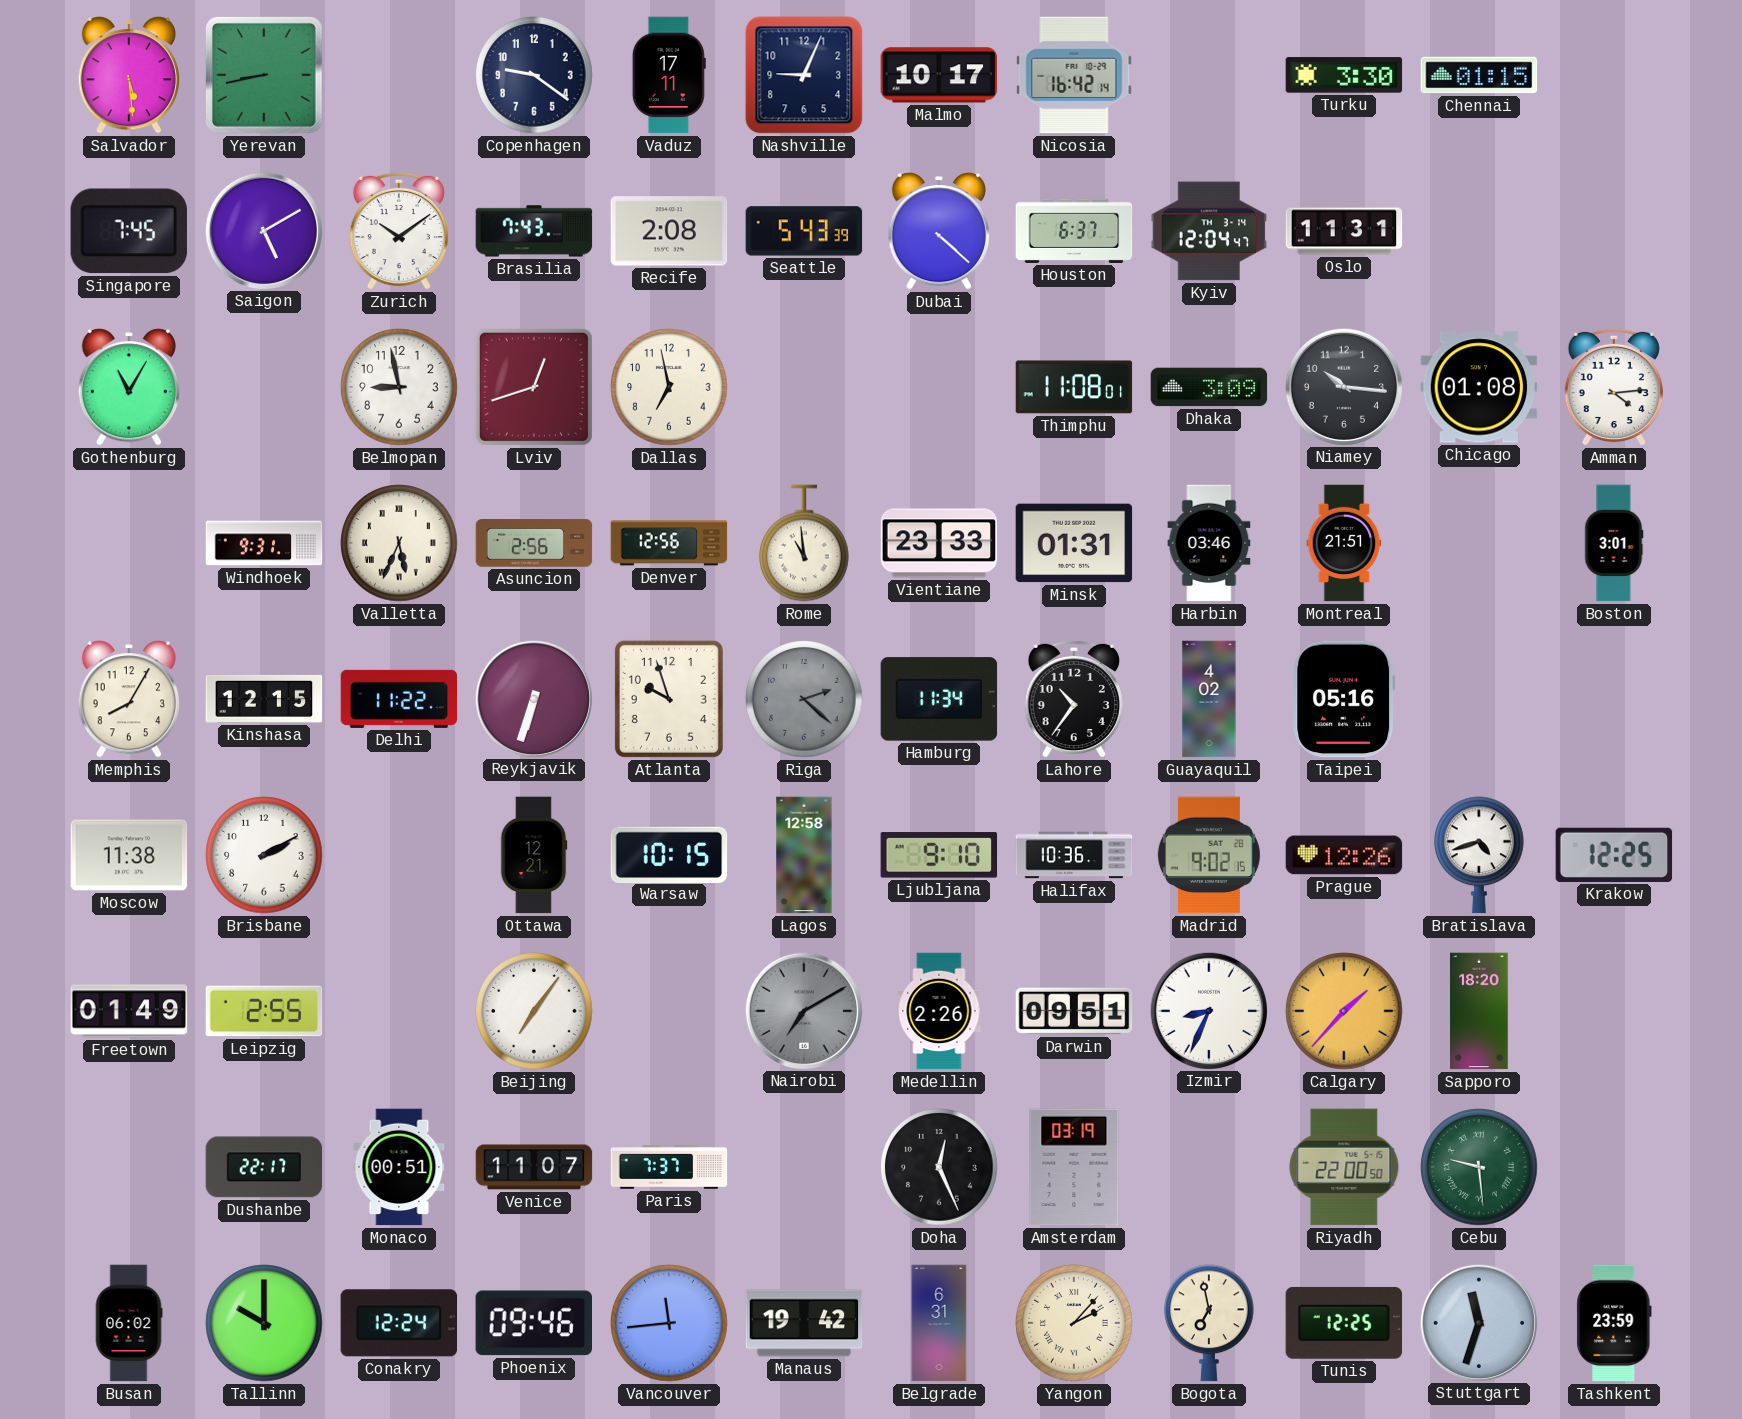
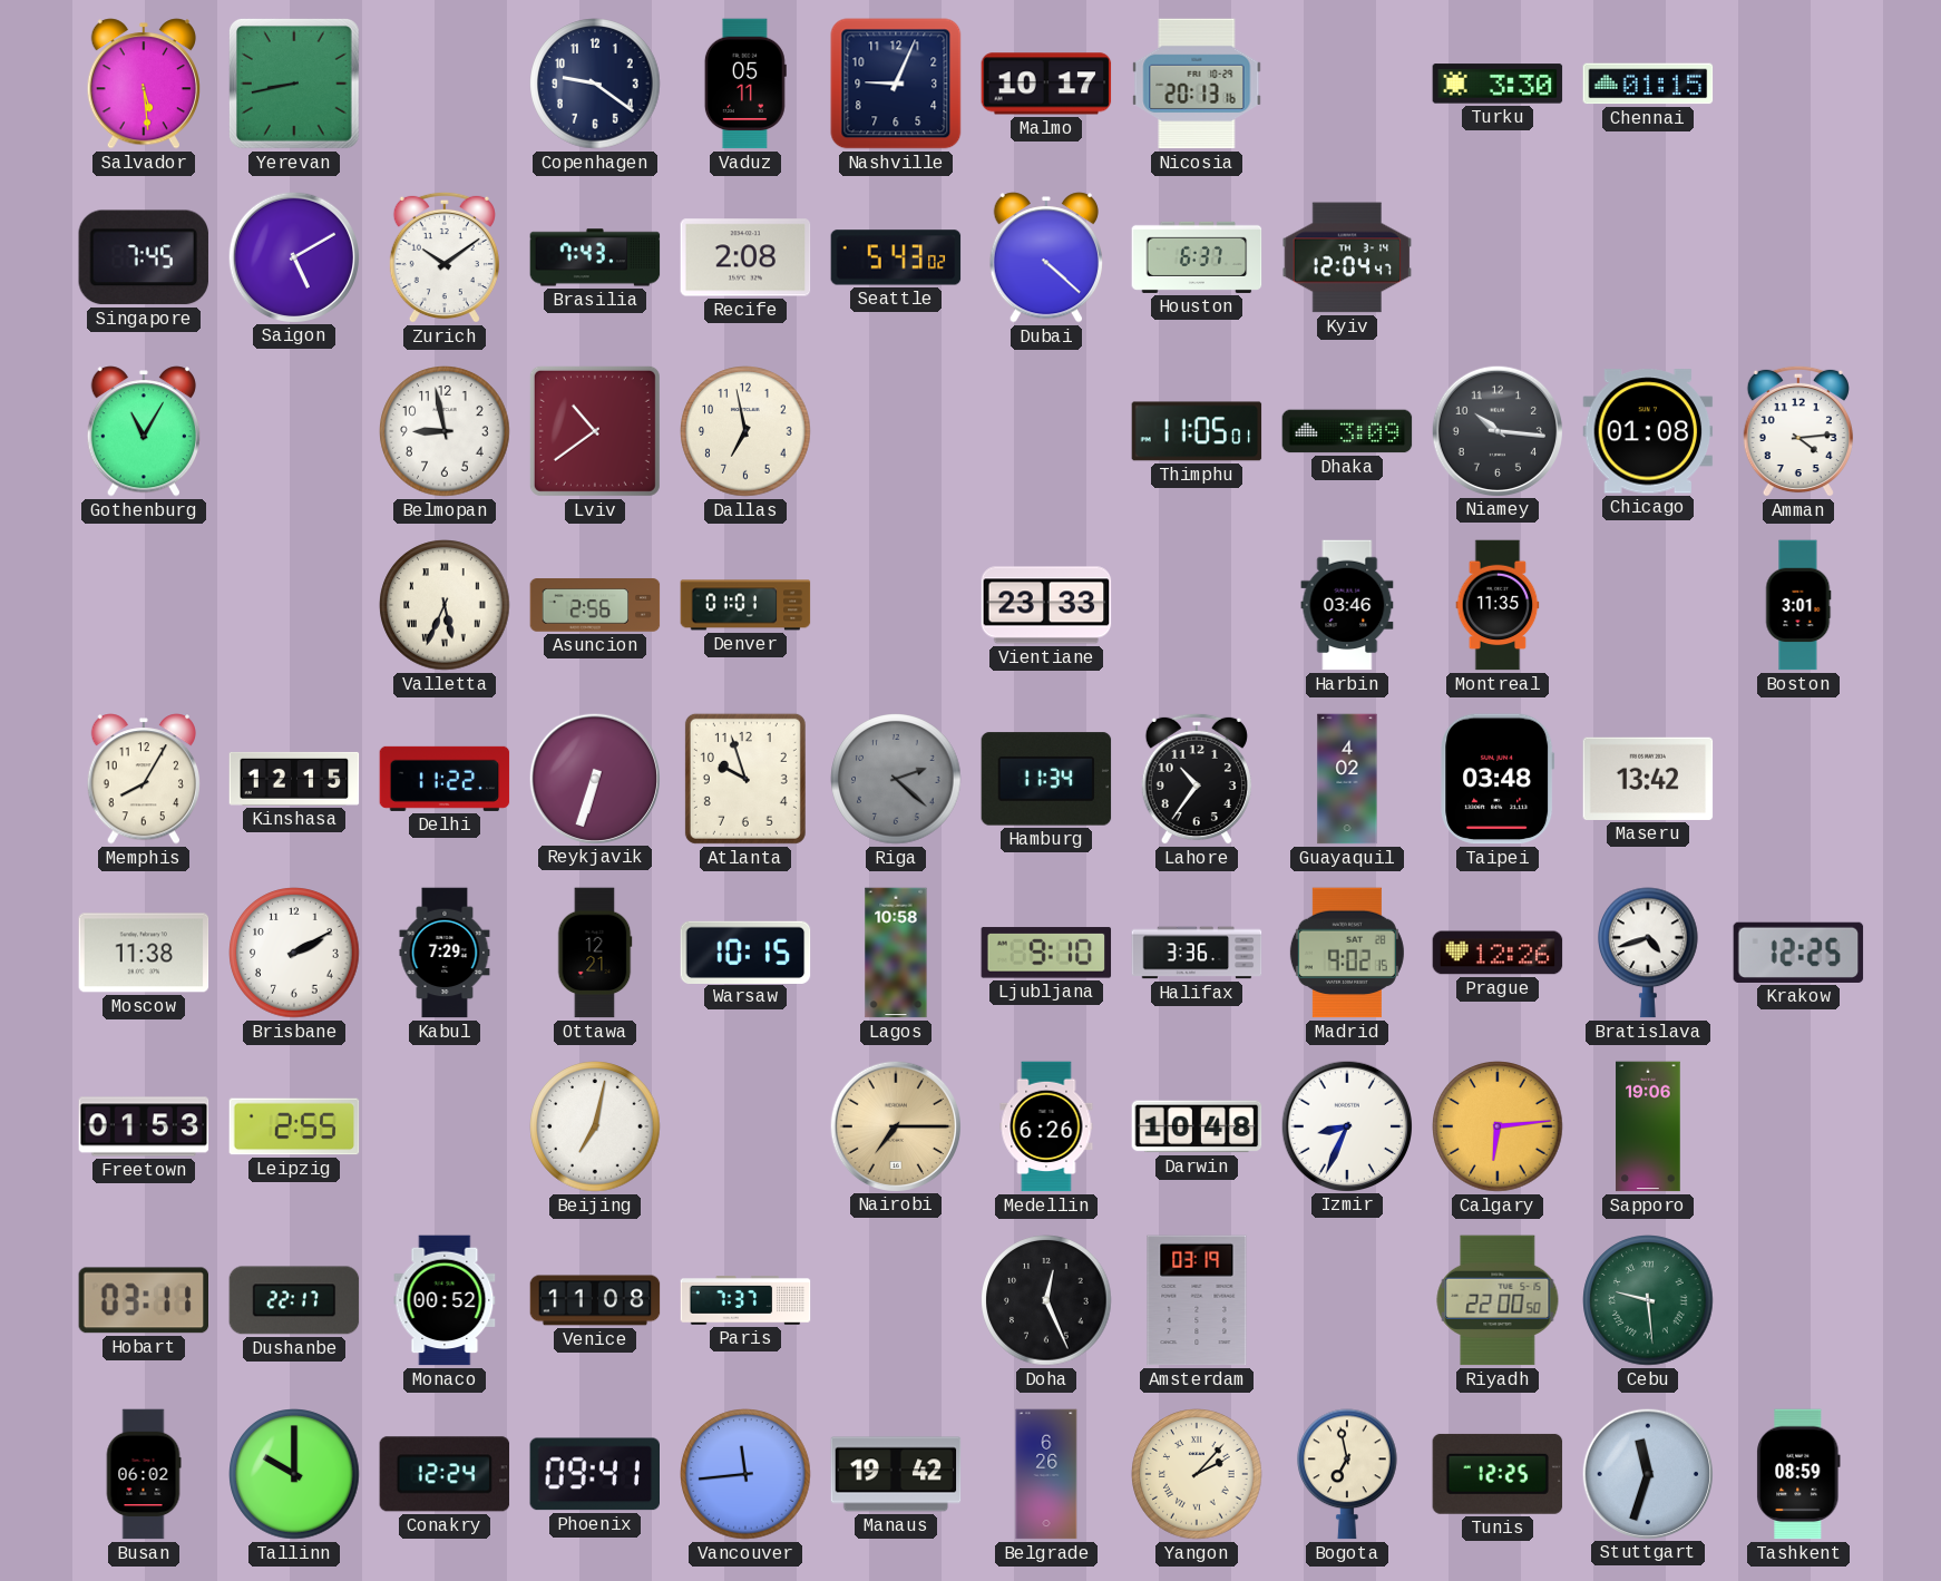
Vaduz: 17:11 -> 05:11 (745, 84)
Nicosia: 16:42 -> 20:13 (1197, 84)
Seattle: 5:43:39 -> 5:43:02 (896, 257)
Oslo: 11:31 -> none (1344, 231)
Lviv: 12:42 -> 10:39 (595, 431)
Thimphu: 11:08 -> 11:05 (1197, 431)
Windhoek: 9:31 -> none (264, 543)
Denver: 12:56 -> 01:01 (745, 605)
Rome: 10:59 -> none (805, 543)
Minsk: 01:31 -> none (1074, 543)
Montreal: 21:51 -> 11:35 (1498, 605)
Taipei: 05:16 -> 03:48 (1498, 779)
Maseru: none -> 13:42 (1648, 779)
Kabul: none -> 7:29 (445, 953)
Lagos: 12:58 -> 10:58 (896, 953)
Halifax: 10:36 -> 3:36 (1197, 953)
Freetown: 01:49 -> 01:53 (144, 1126)
Beijing: 7:06 -> 7:02 (595, 1126)
Nairobi: 7:10 -> 7:15 (895, 1125)
Nairobi dial: grey -> champagne (895, 1125)
Medellin: 2:26 -> 6:26 (1046, 1126)
Darwin: 09:51 -> 10:48 (1197, 1126)
Calgary: 1:37 -> 6:14 (1498, 1126)
Sapporo: 18:20 -> 19:06 (1648, 1126)
Hobart: none -> 03:11 (144, 1300)
Monaco: 00:51 -> 00:52 (445, 1300)
Venice: 11:07 -> 11:08 (595, 1300)
Phoenix: 09:46 -> 09:41 (594, 1474)
Belgrade: 6:31 -> 6:26 (1046, 1474)
Tashkent: 23:59 -> 08:59 (1798, 1474)
